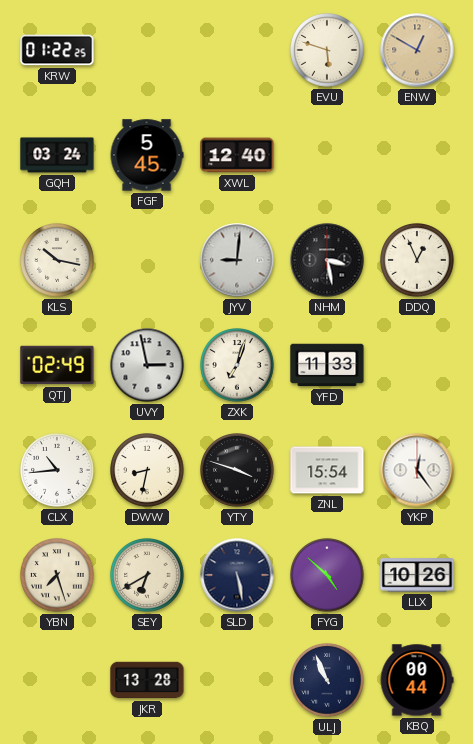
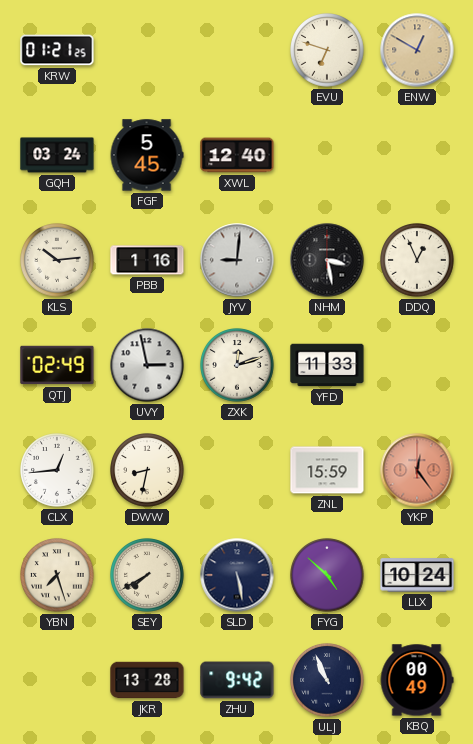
KRW: 01:22 -> 01:21 (57, 50)
EVU: 5:48 -> 6:48 (327, 50)
KLS: 10:17 -> 10:14 (57, 260)
PBB: none -> 1:16 (147, 260)
ZXK: 7:03 -> 12:12 (237, 365)
CLX: 10:44 -> 12:44 (57, 470)
YTY: 3:48 -> none (237, 470)
ZNL: 15:54 -> 15:59 (327, 470)
YKP dial: white -> salmon (417, 470)
SEY: 6:40 -> 7:40 (147, 575)
LLX: 10:26 -> 10:24 (417, 575)
ZHU: none -> 9:42 (237, 680)
KBQ: 00:44 -> 00:49 (417, 680)
